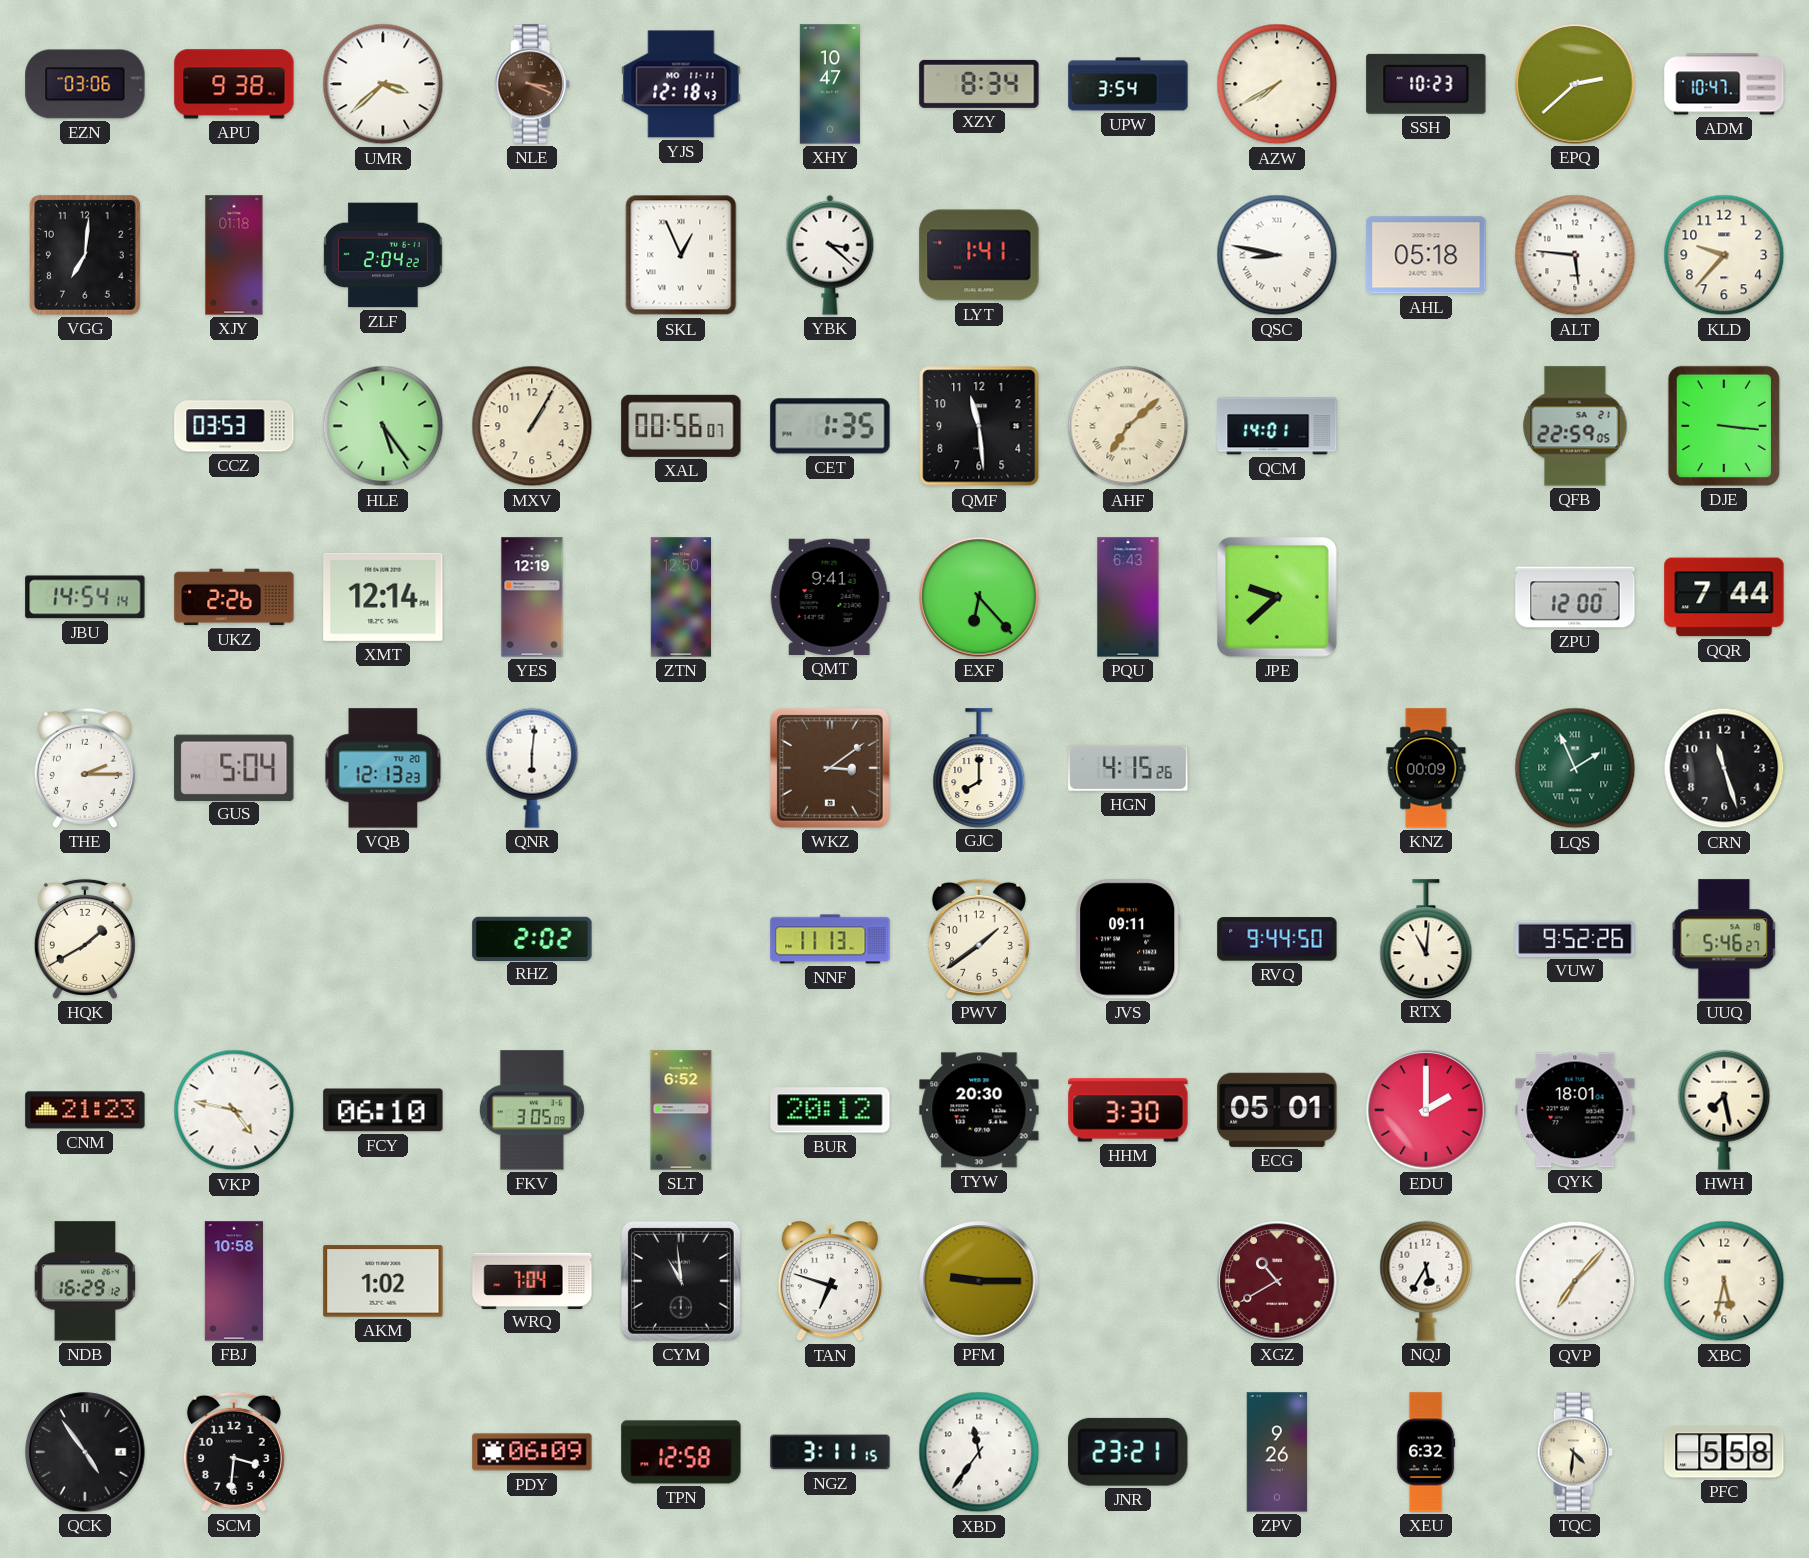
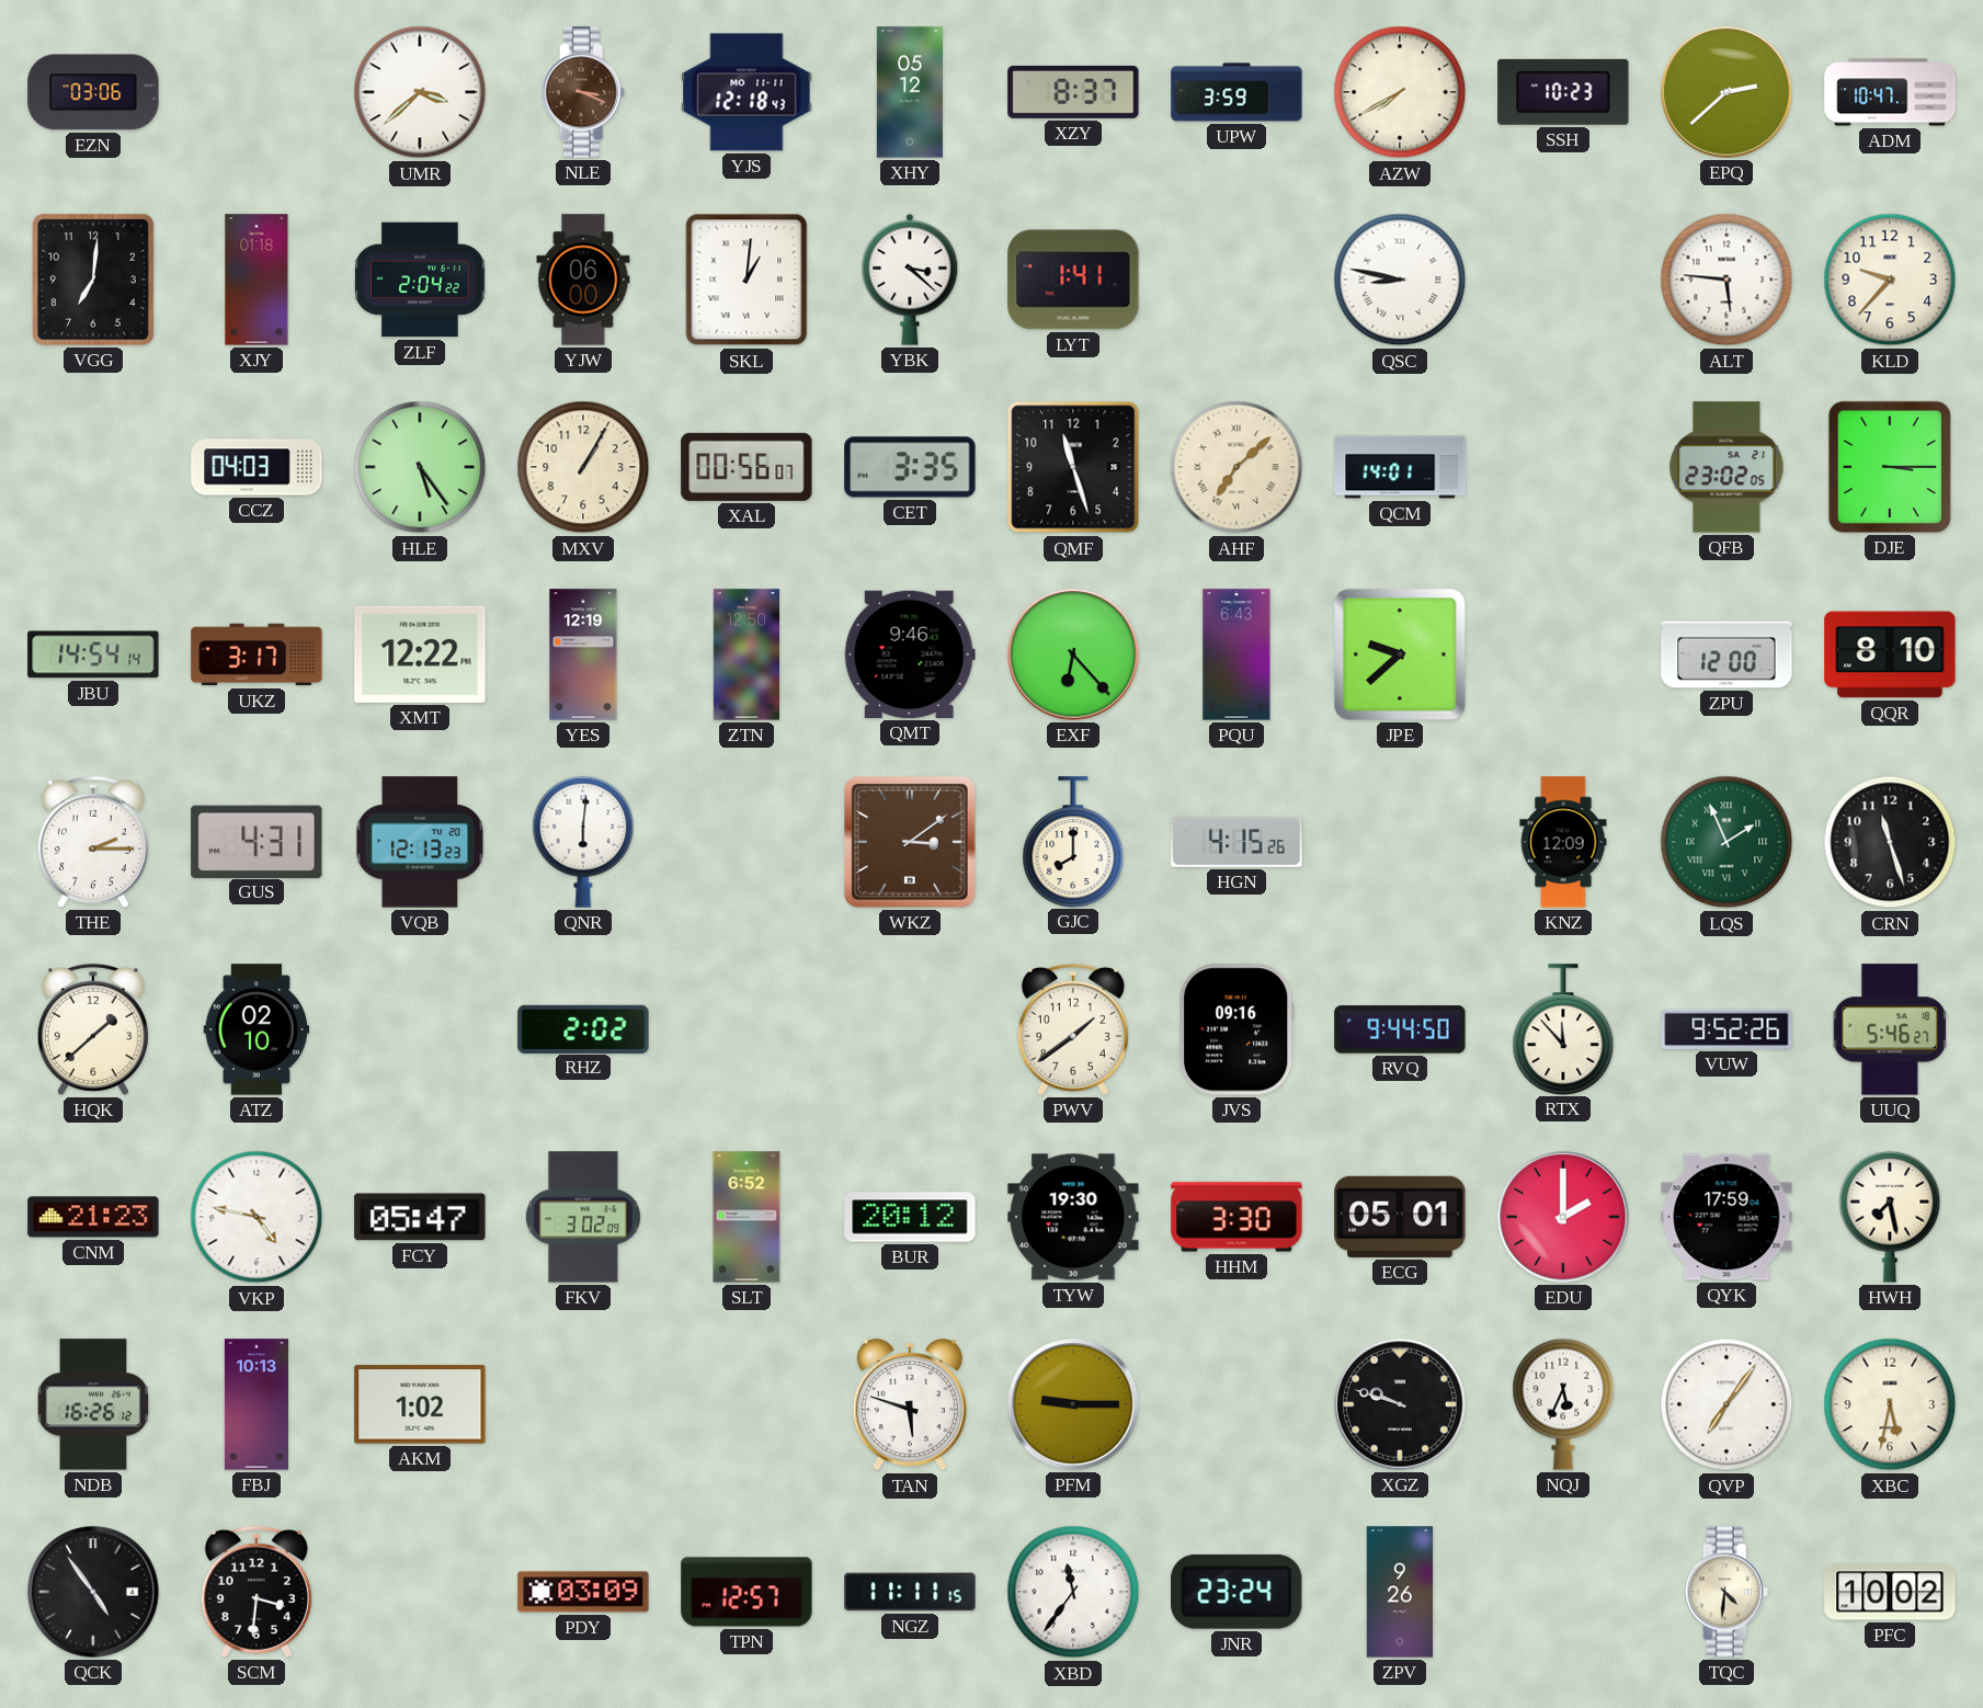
APU: 9:38 -> none (234, 84)
XHY: 10:47 -> 05:12 (910, 92)
XZY: 8:34 -> 8:37 (1073, 92)
UPW: 3:54 -> 3:59 (1236, 92)
YJW: none -> 06:00 (583, 280)
SKL: 12:56 -> 1:01 (747, 280)
AHL: 05:18 -> none (1426, 255)
CCZ: 03:53 -> 04:03 (257, 467)
CET: 1:35 -> 3:35 (910, 467)
QMF: 11:29 -> 11:27 (1073, 467)
QFB: 22:59 -> 23:02 (1726, 467)
DJE: 3:16 -> 3:15 (1890, 467)
UKZ: 2:26 -> 3:17 (257, 654)
XMT: 12:14 -> 12:22 (420, 654)
QMT: 9:41 -> 9:46 (910, 654)
QQR: 7:44 -> 8:10 (1890, 654)
GUS: 5:04 -> 4:31 (257, 841)
KNZ: 00:09 -> 12:09 (1563, 842)
HQK: 1:40 -> 1:38 (93, 1029)
ATZ: none -> 02:10 (257, 1029)
NNF: 11:13 -> none (830, 939)
JVS: 09:11 -> 09:16 (1238, 1029)
RTX: 11:01 -> 11:53 (1563, 1029)
FCY: 06:10 -> 05:47 (420, 1217)
FKV: 3:05 -> 3:02 (583, 1217)
TYW: 20:30 -> 19:30 (1073, 1217)
QYK: 18:01 -> 17:59 (1726, 1217)
NDB: 16:29 -> 16:26 (93, 1404)
FBJ: 10:58 -> 10:13 (257, 1404)
WRQ: 7:04 -> none (532, 1280)
CYM: 10:59 -> none (681, 1281)
TAN: 6:48 -> 5:48 (910, 1405)
XGZ: 10:40 -> 9:48 (1400, 1404)
XGZ dial: burgundy -> black (1400, 1404)
NQJ: 5:35 -> 5:34 (1563, 1404)
QVP: 7:07 -> 7:06 (1726, 1404)
PDY: 06:09 -> 03:09 (583, 1592)
TPN: 12:58 -> 12:57 (747, 1592)
NGZ: 3:11 -> 11:11 (910, 1592)
JNR: 23:21 -> 23:24 (1236, 1592)
XEU: 6:32 -> none (1426, 1452)
PFC: 5:58 -> 10:02 (1890, 1592)
